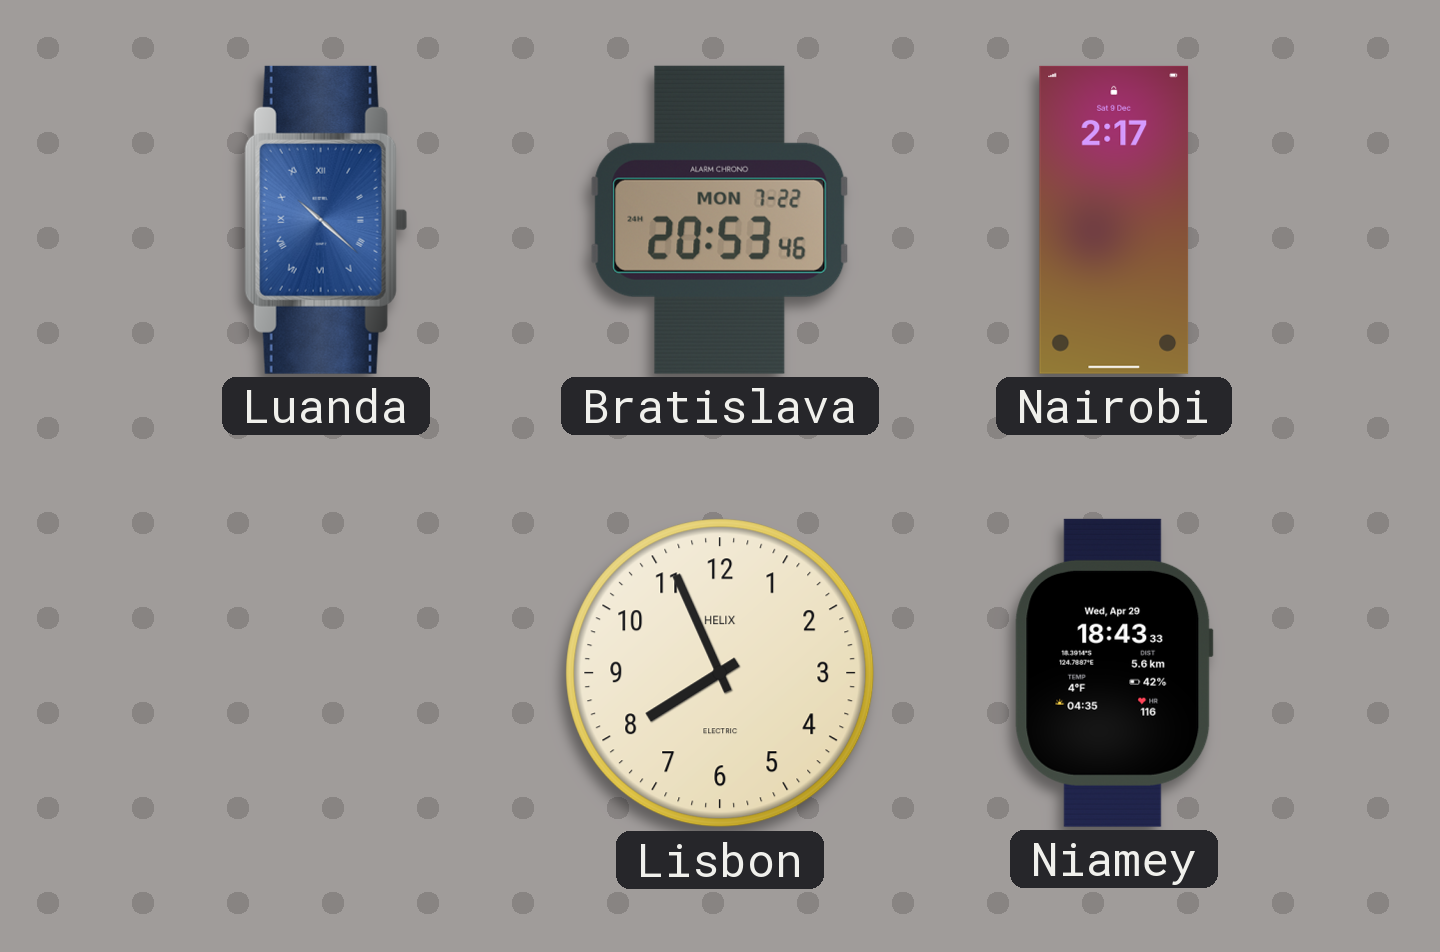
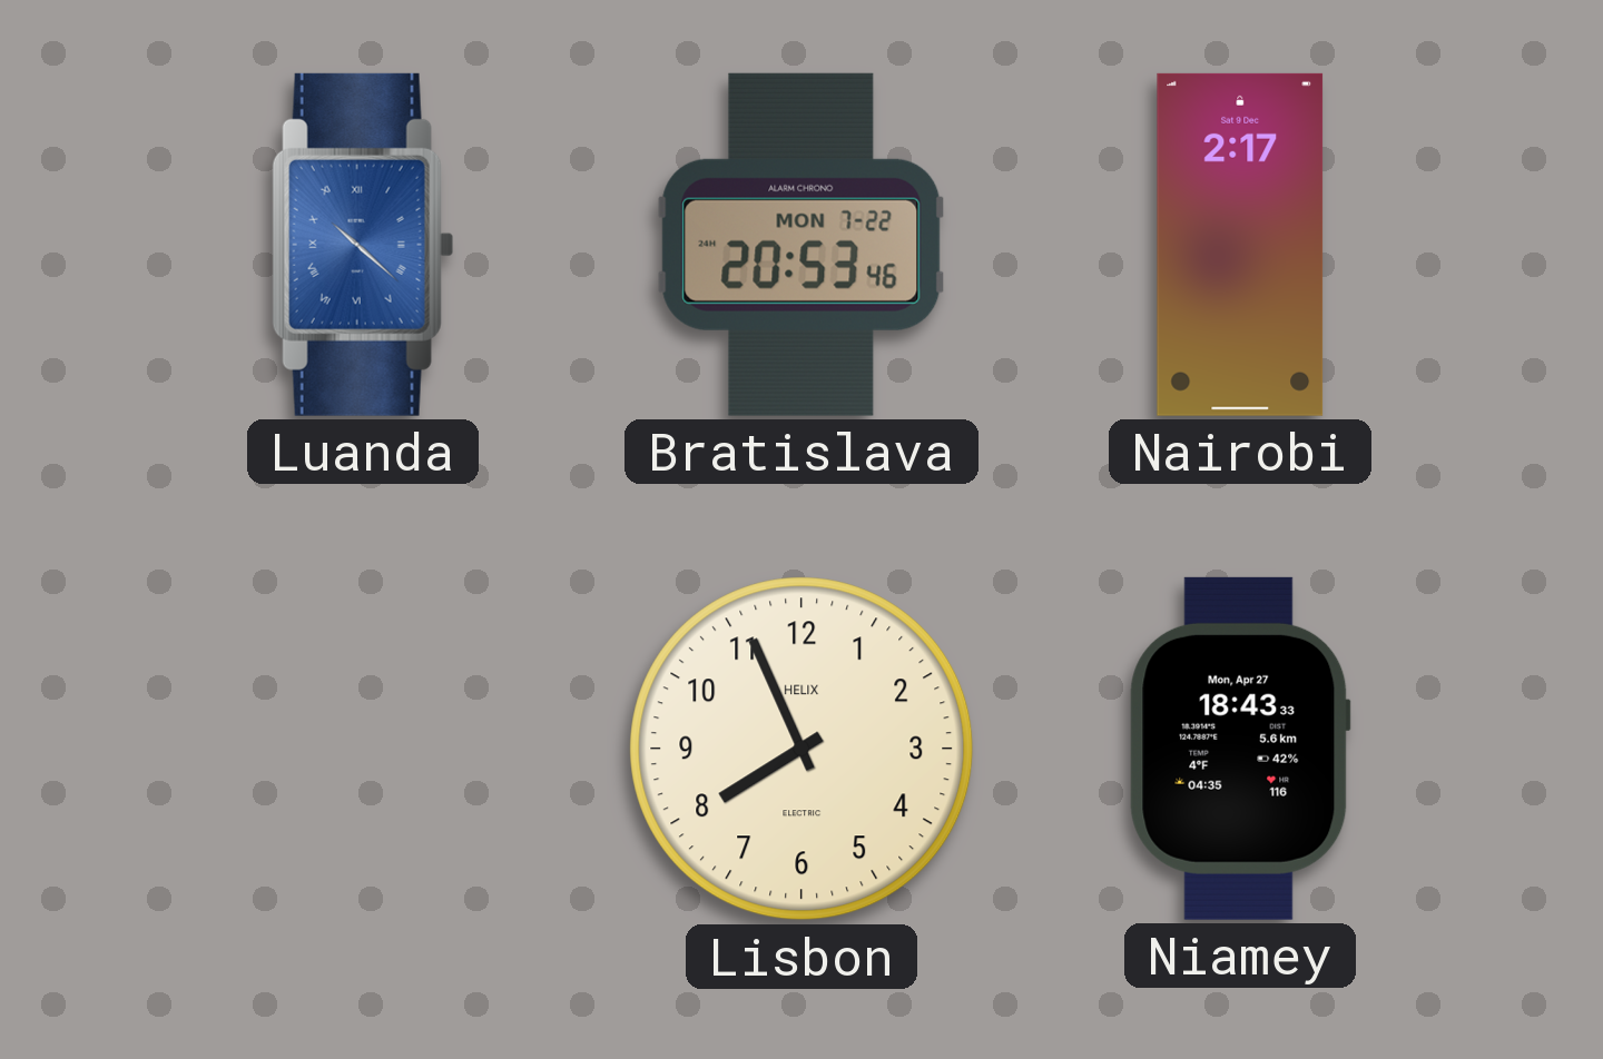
Niamey date: Wed, Apr 29 -> Mon, Apr 27 (1240, 749)
